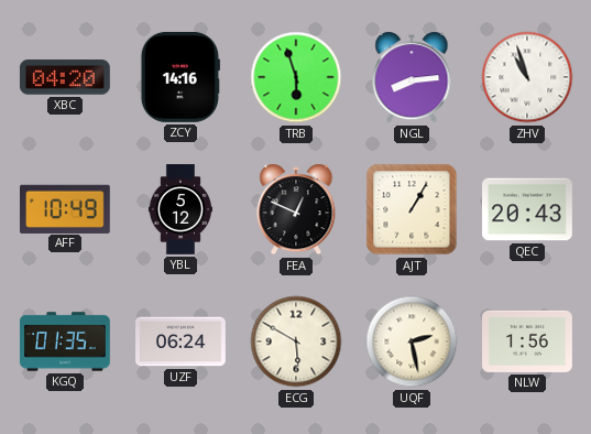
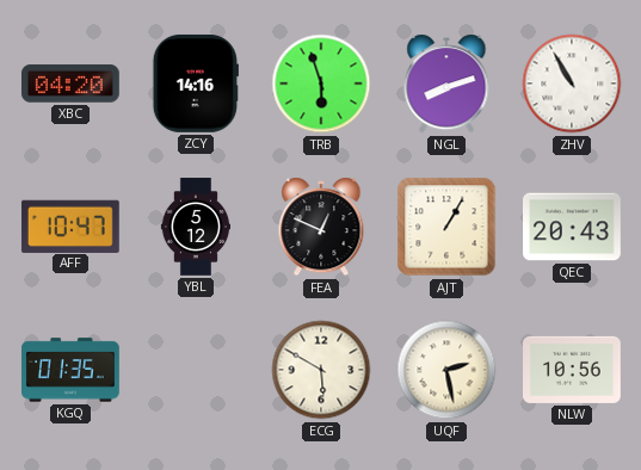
NGL: 8:14 -> 8:12 (446, 84)
ZHV: 10:57 -> 10:55 (572, 84)
AFF: 10:49 -> 10:47 (70, 225)
UZF: 06:24 -> none (182, 341)
NLW: 1:56 -> 10:56 (573, 370)
